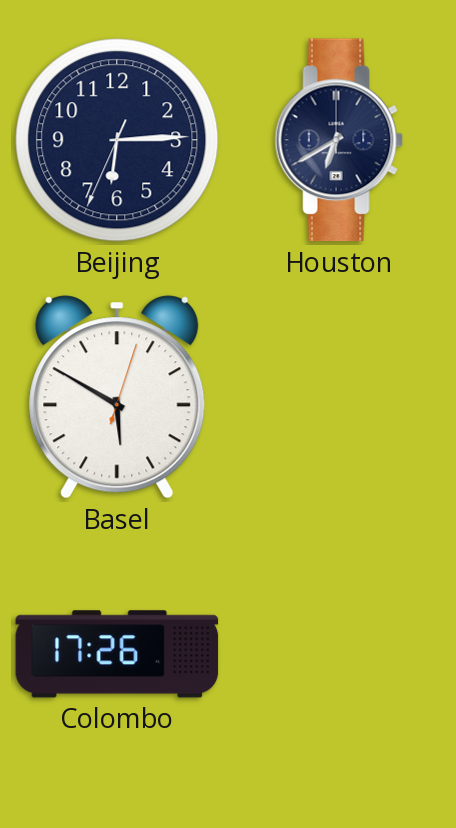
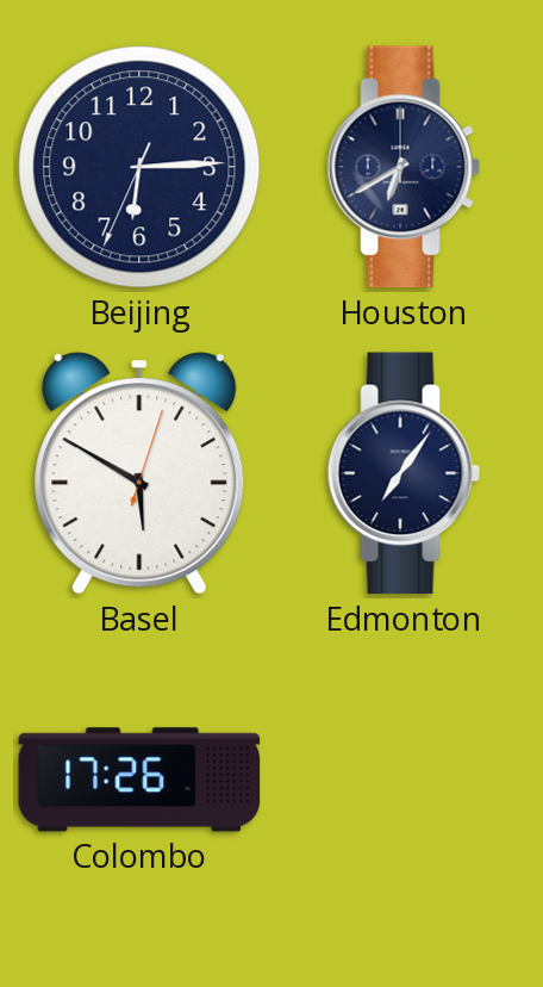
Edmonton: none -> 7:06 (404, 473)
